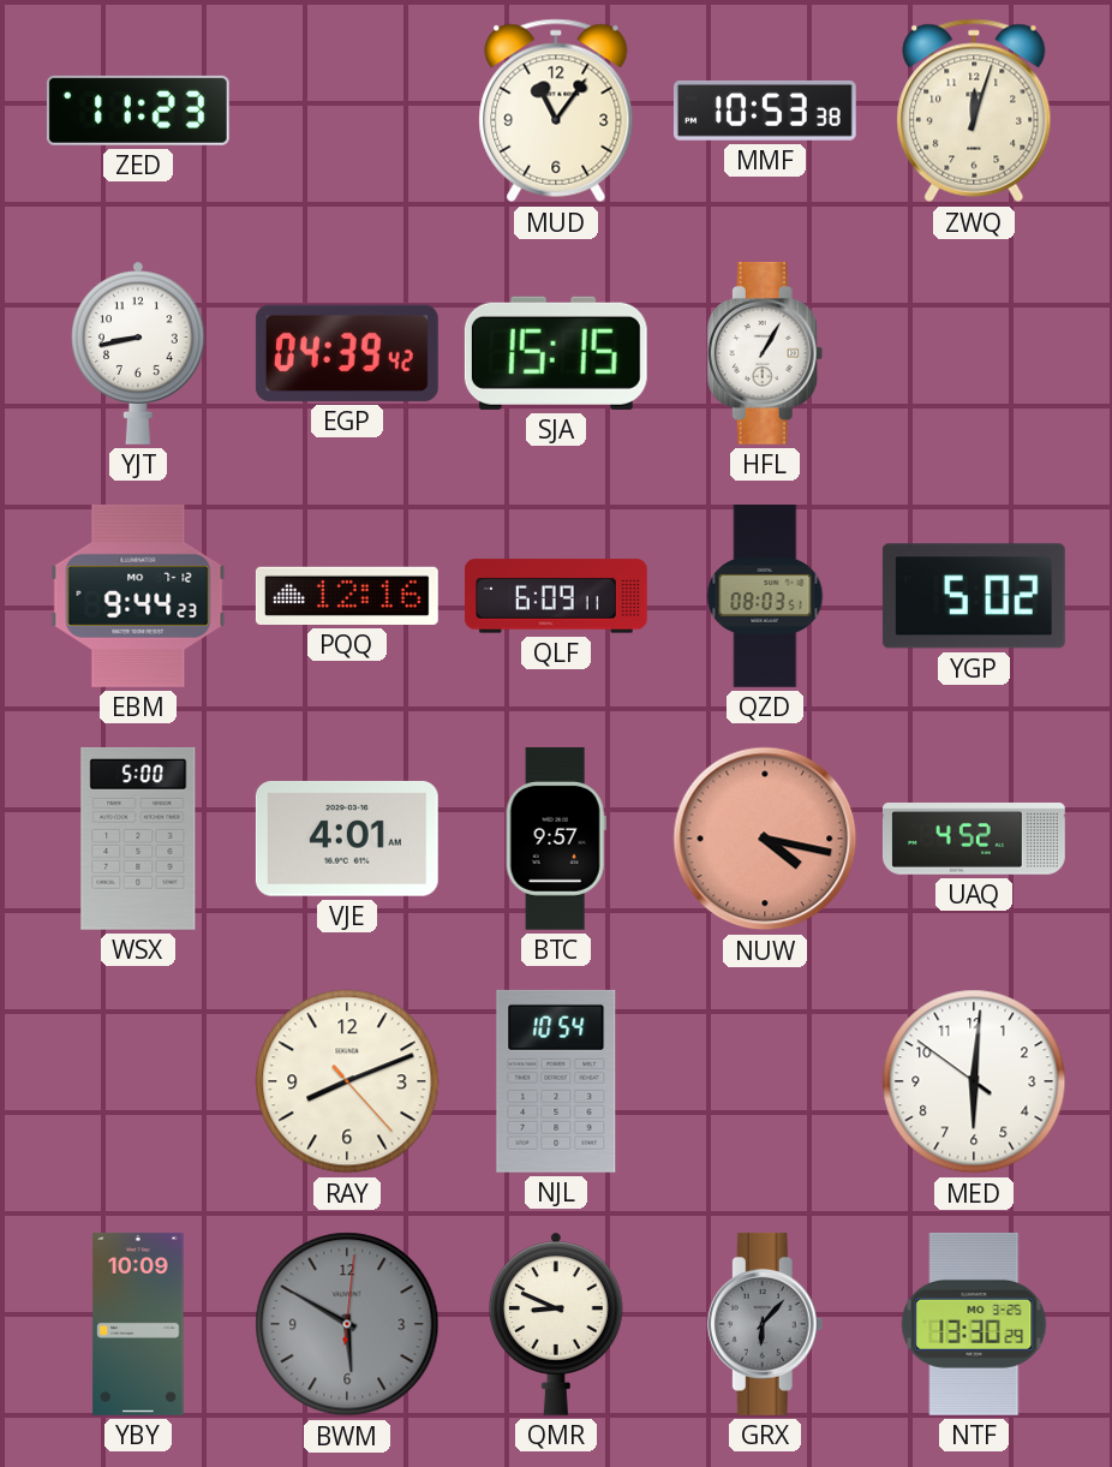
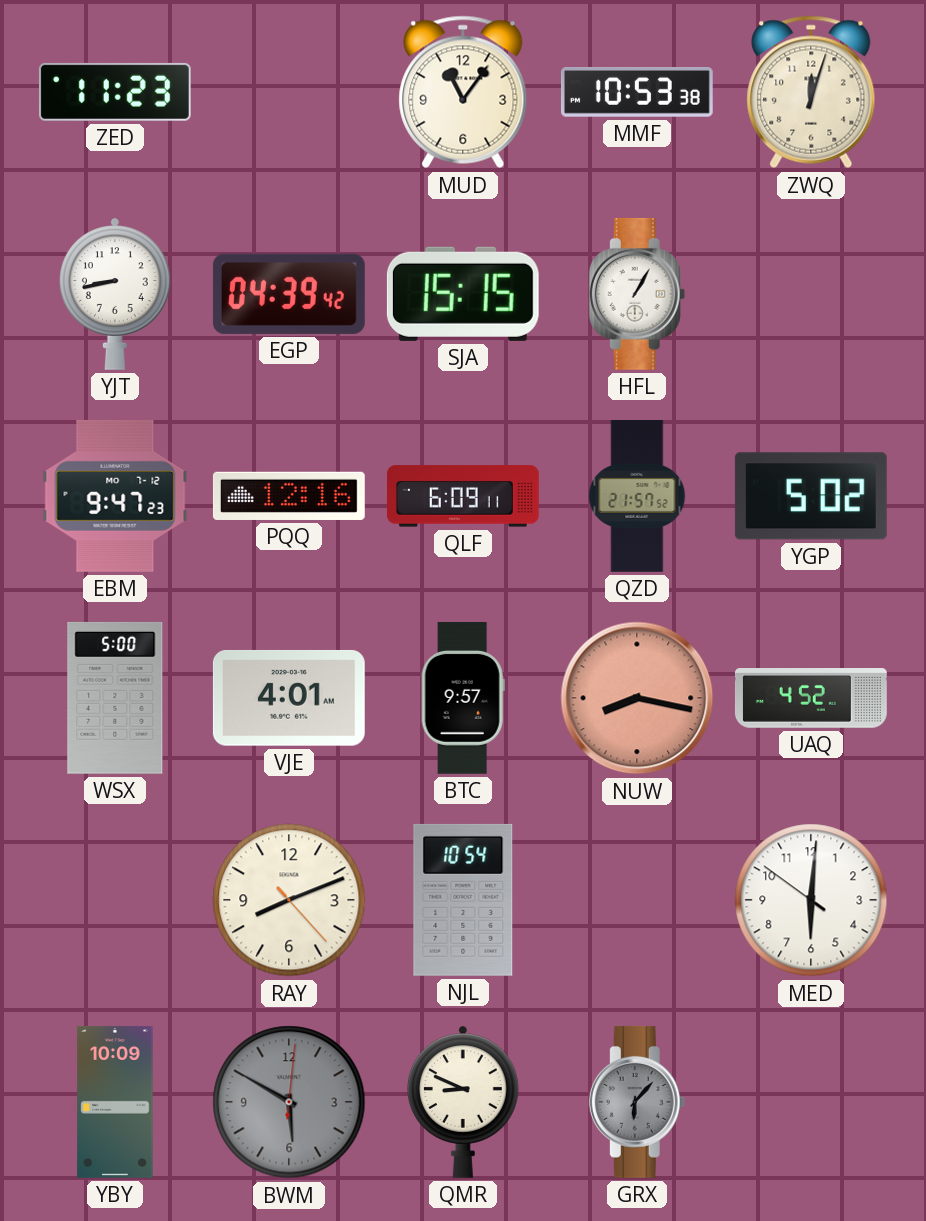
EBM: 9:44 -> 9:47 (115, 496)
QZD: 08:03 -> 21:57 (637, 497)
NUW: 4:17 -> 8:17 (637, 698)
NTF: 13:30 -> none (974, 1324)
